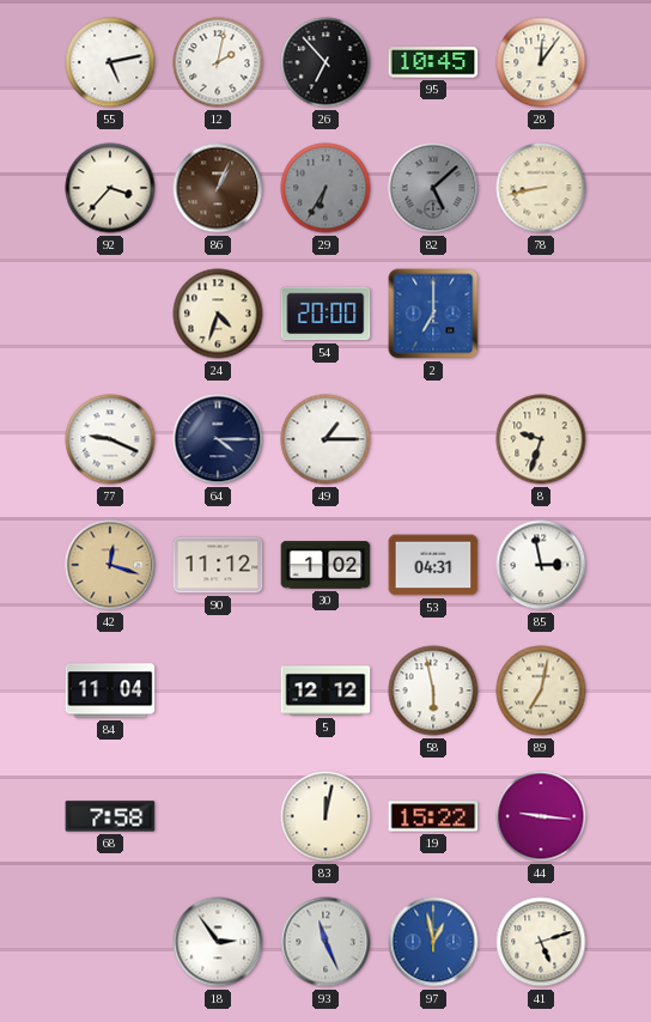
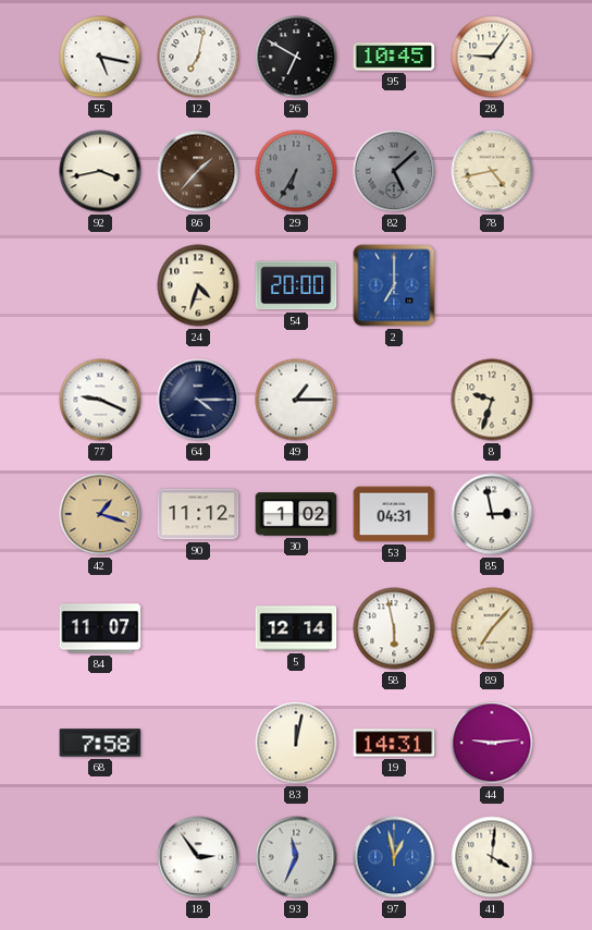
55: 5:13 -> 5:17 (100, 57)
12: 2:02 -> 7:02 (198, 57)
26: 6:53 -> 6:50 (296, 57)
28: 12:06 -> 9:06 (492, 57)
92: 3:37 -> 3:43 (100, 171)
86: 1:04 -> 1:37 (198, 171)
78: 8:43 -> 4:43 (492, 171)
42: 12:18 -> 1:18 (100, 514)
84: 11:04 -> 11:07 (100, 628)
5: 12:12 -> 12:14 (296, 628)
89: 7:02 -> 7:07 (492, 628)
19: 15:22 -> 14:31 (394, 743)
44: 9:16 -> 9:14 (492, 743)
93: 11:26 -> 11:34 (296, 857)
41: 5:12 -> 4:01 (492, 857)
